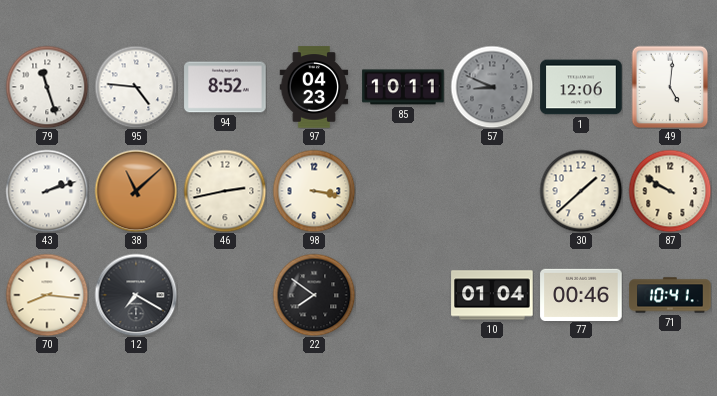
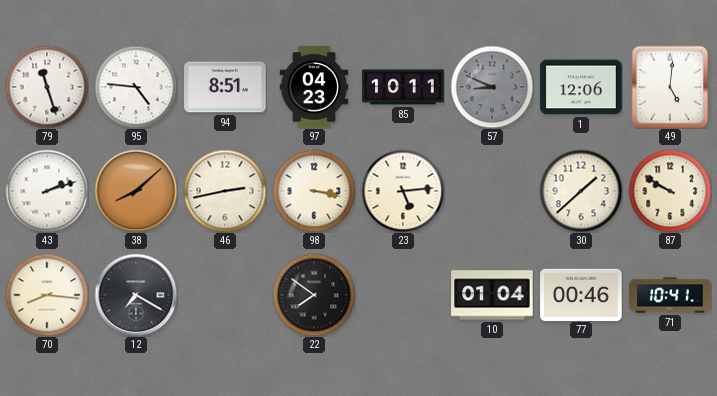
94: 8:52 -> 8:51 (225, 87)
38: 11:08 -> 8:08 (136, 191)
23: none -> 5:14 (403, 191)
